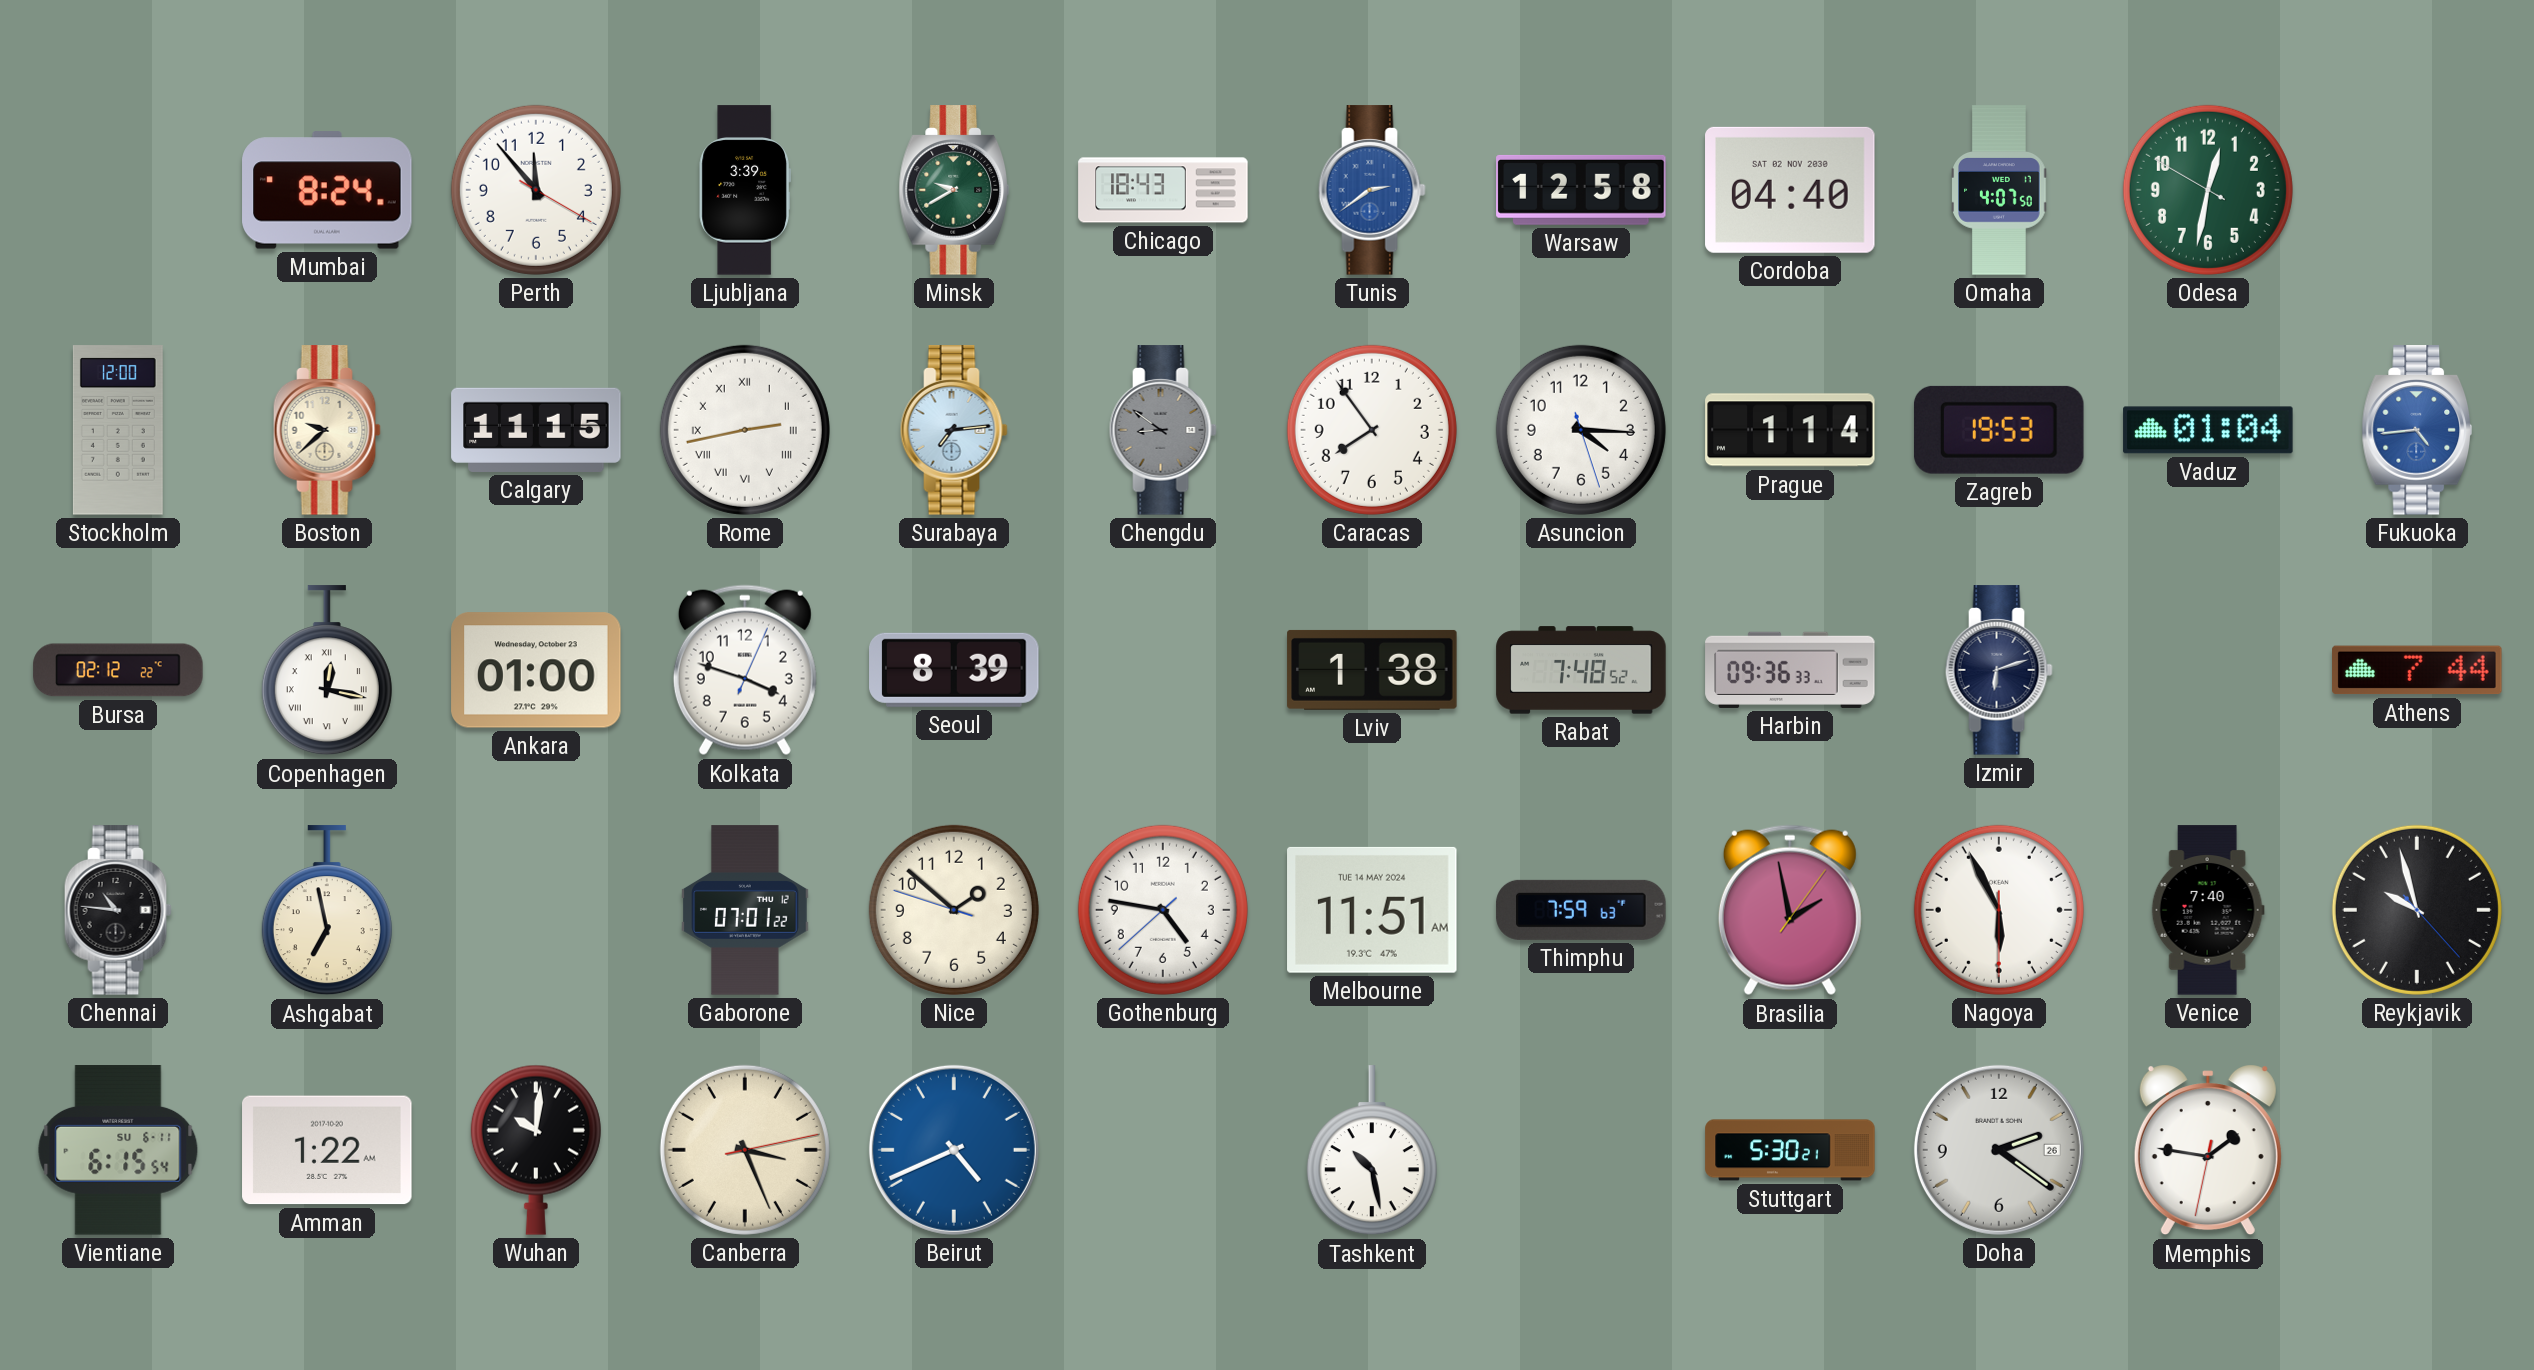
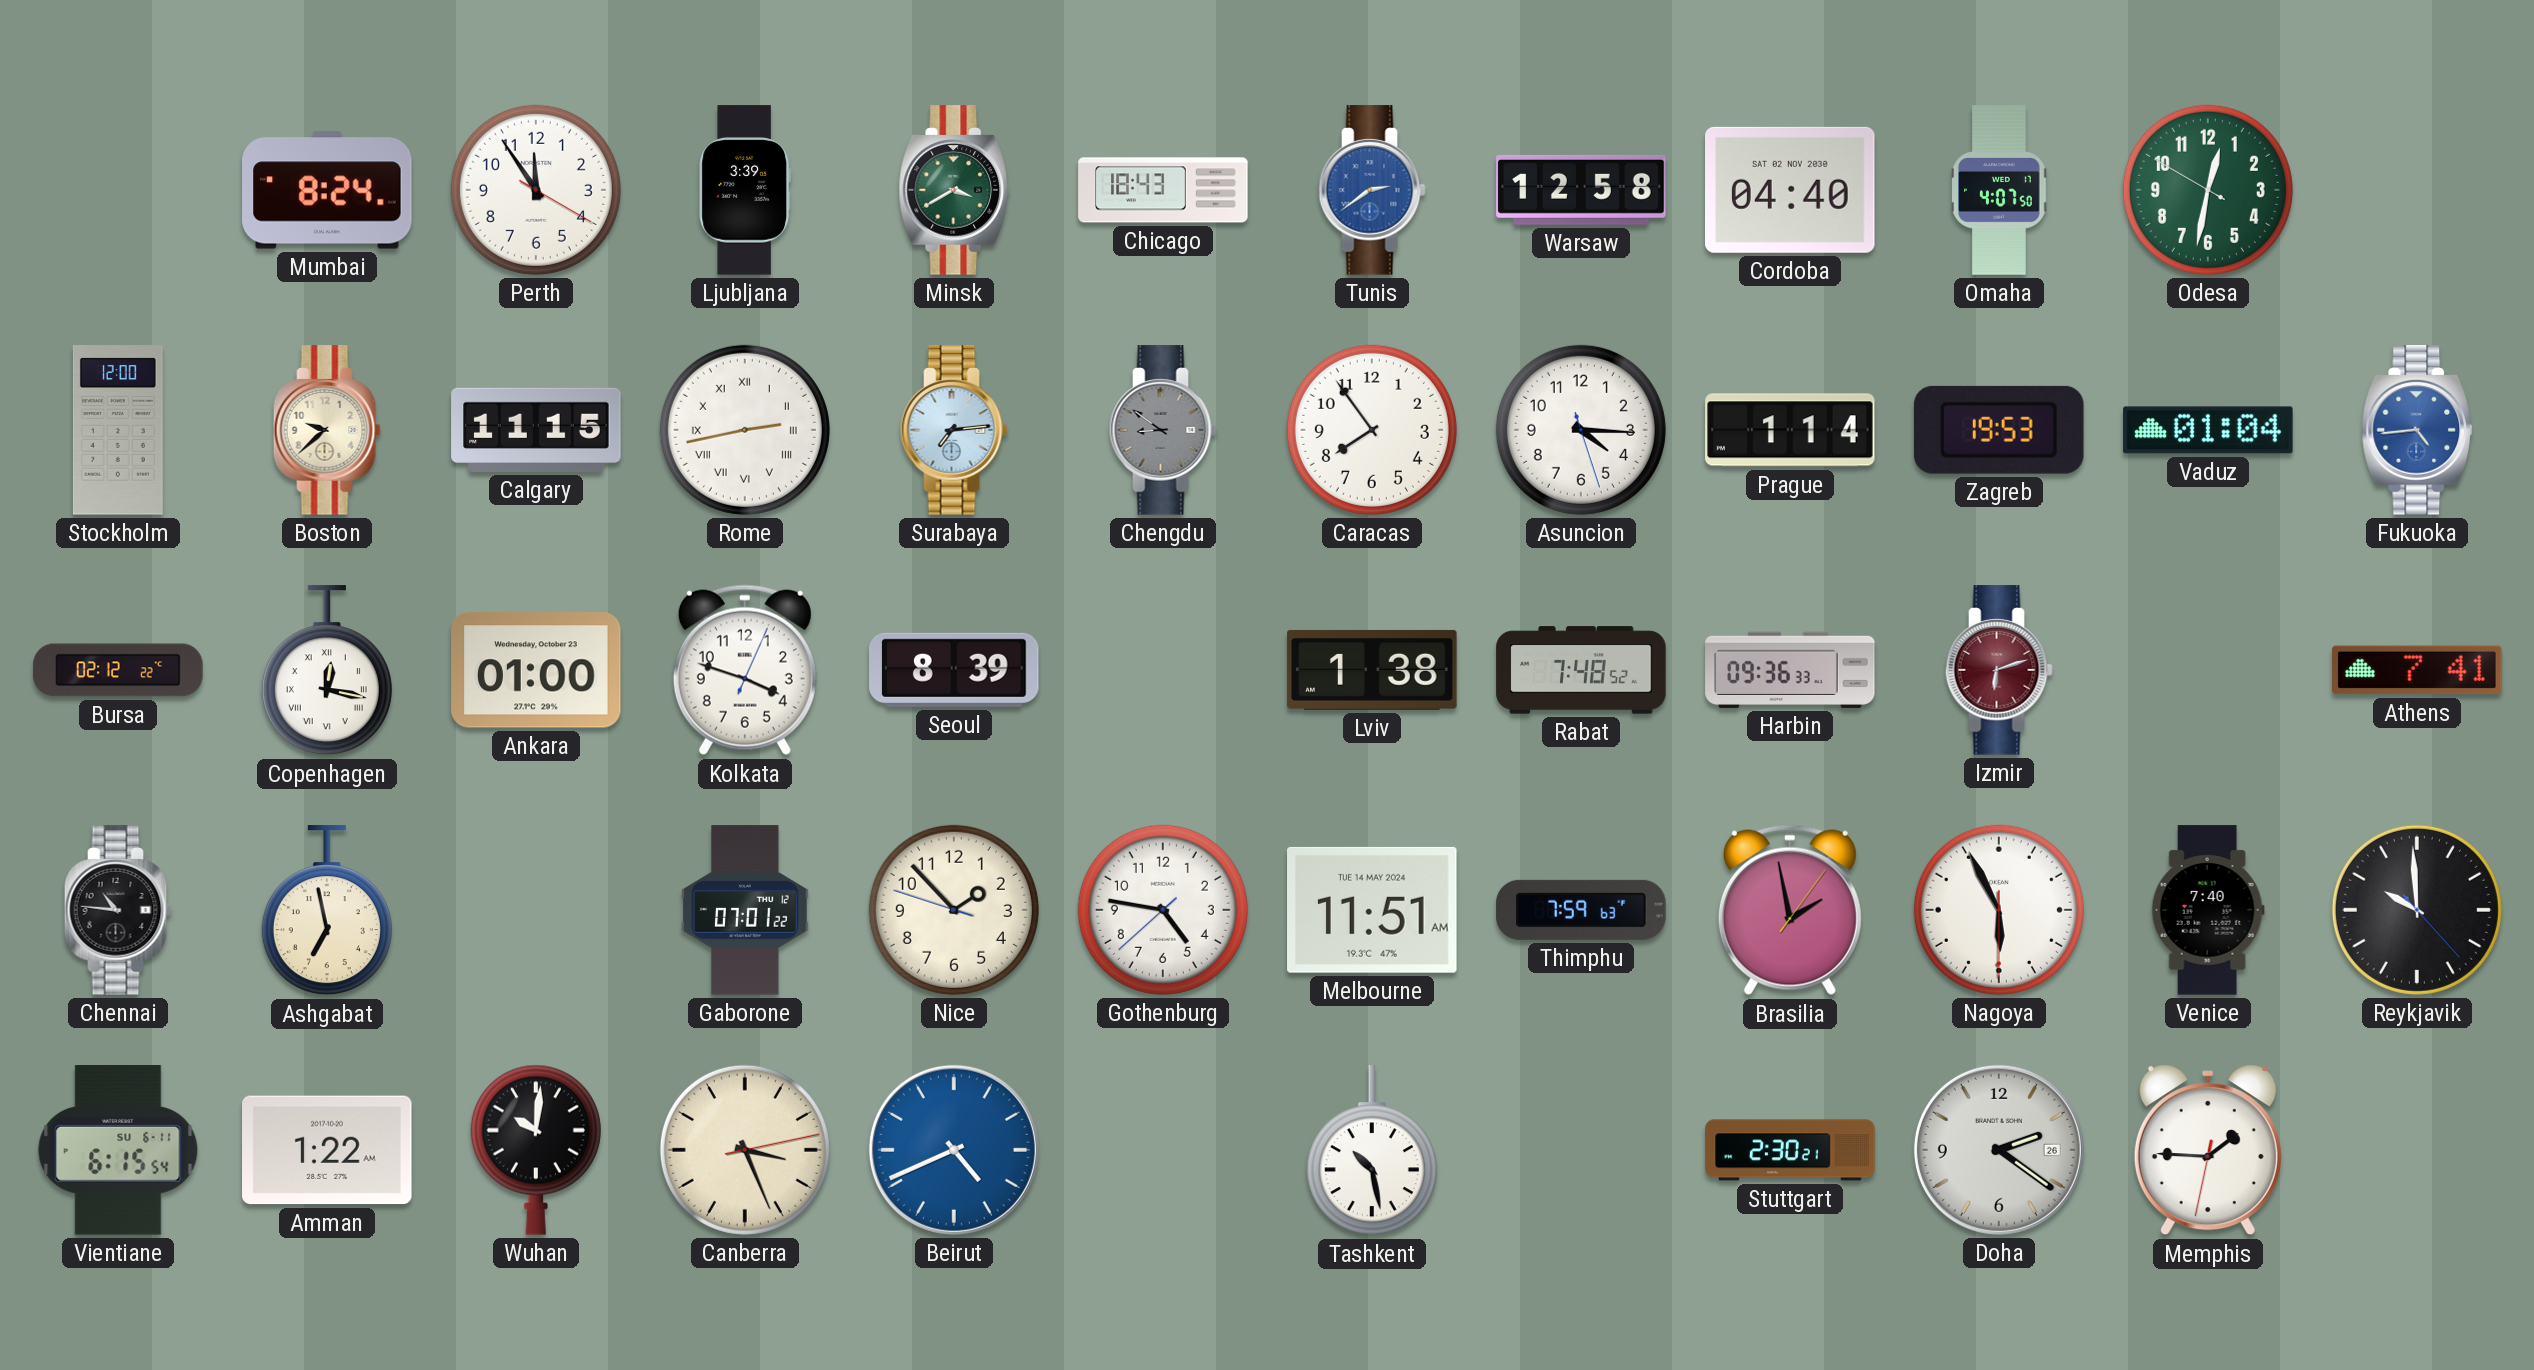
Perth: 11:53 -> 11:54 (536, 190)
Minsk: 9:40 -> 3:40 (953, 190)
Izmir dial: navy -> burgundy (1999, 670)
Athens: 7:44 -> 7:41 (2417, 670)
Nice: 1:51 -> 1:52 (954, 910)
Reykjavik: 9:57 -> 9:59 (2417, 910)
Stuttgart: 5:30 -> 2:30 (1790, 1150)
Memphis: 1:46 -> 1:45 (2208, 1150)
